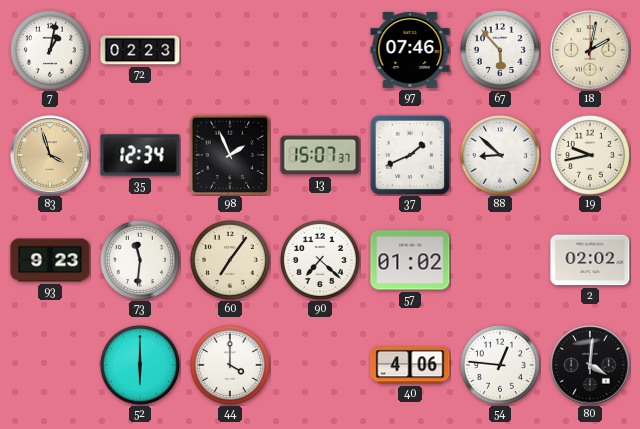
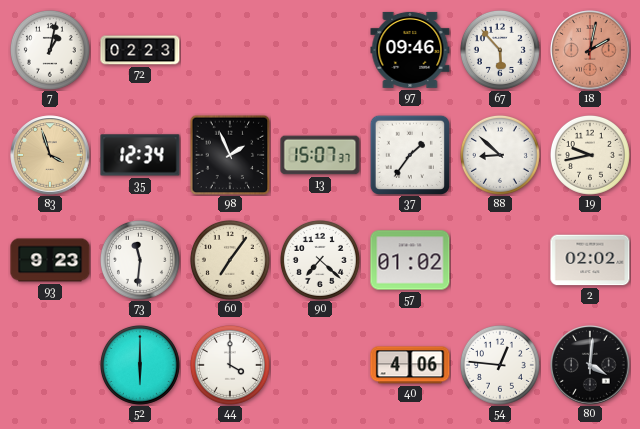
97: 07:46 -> 09:46 (410, 50)
18 dial: cream -> salmon (590, 50)
37: 1:41 -> 1:36 (409, 154)
